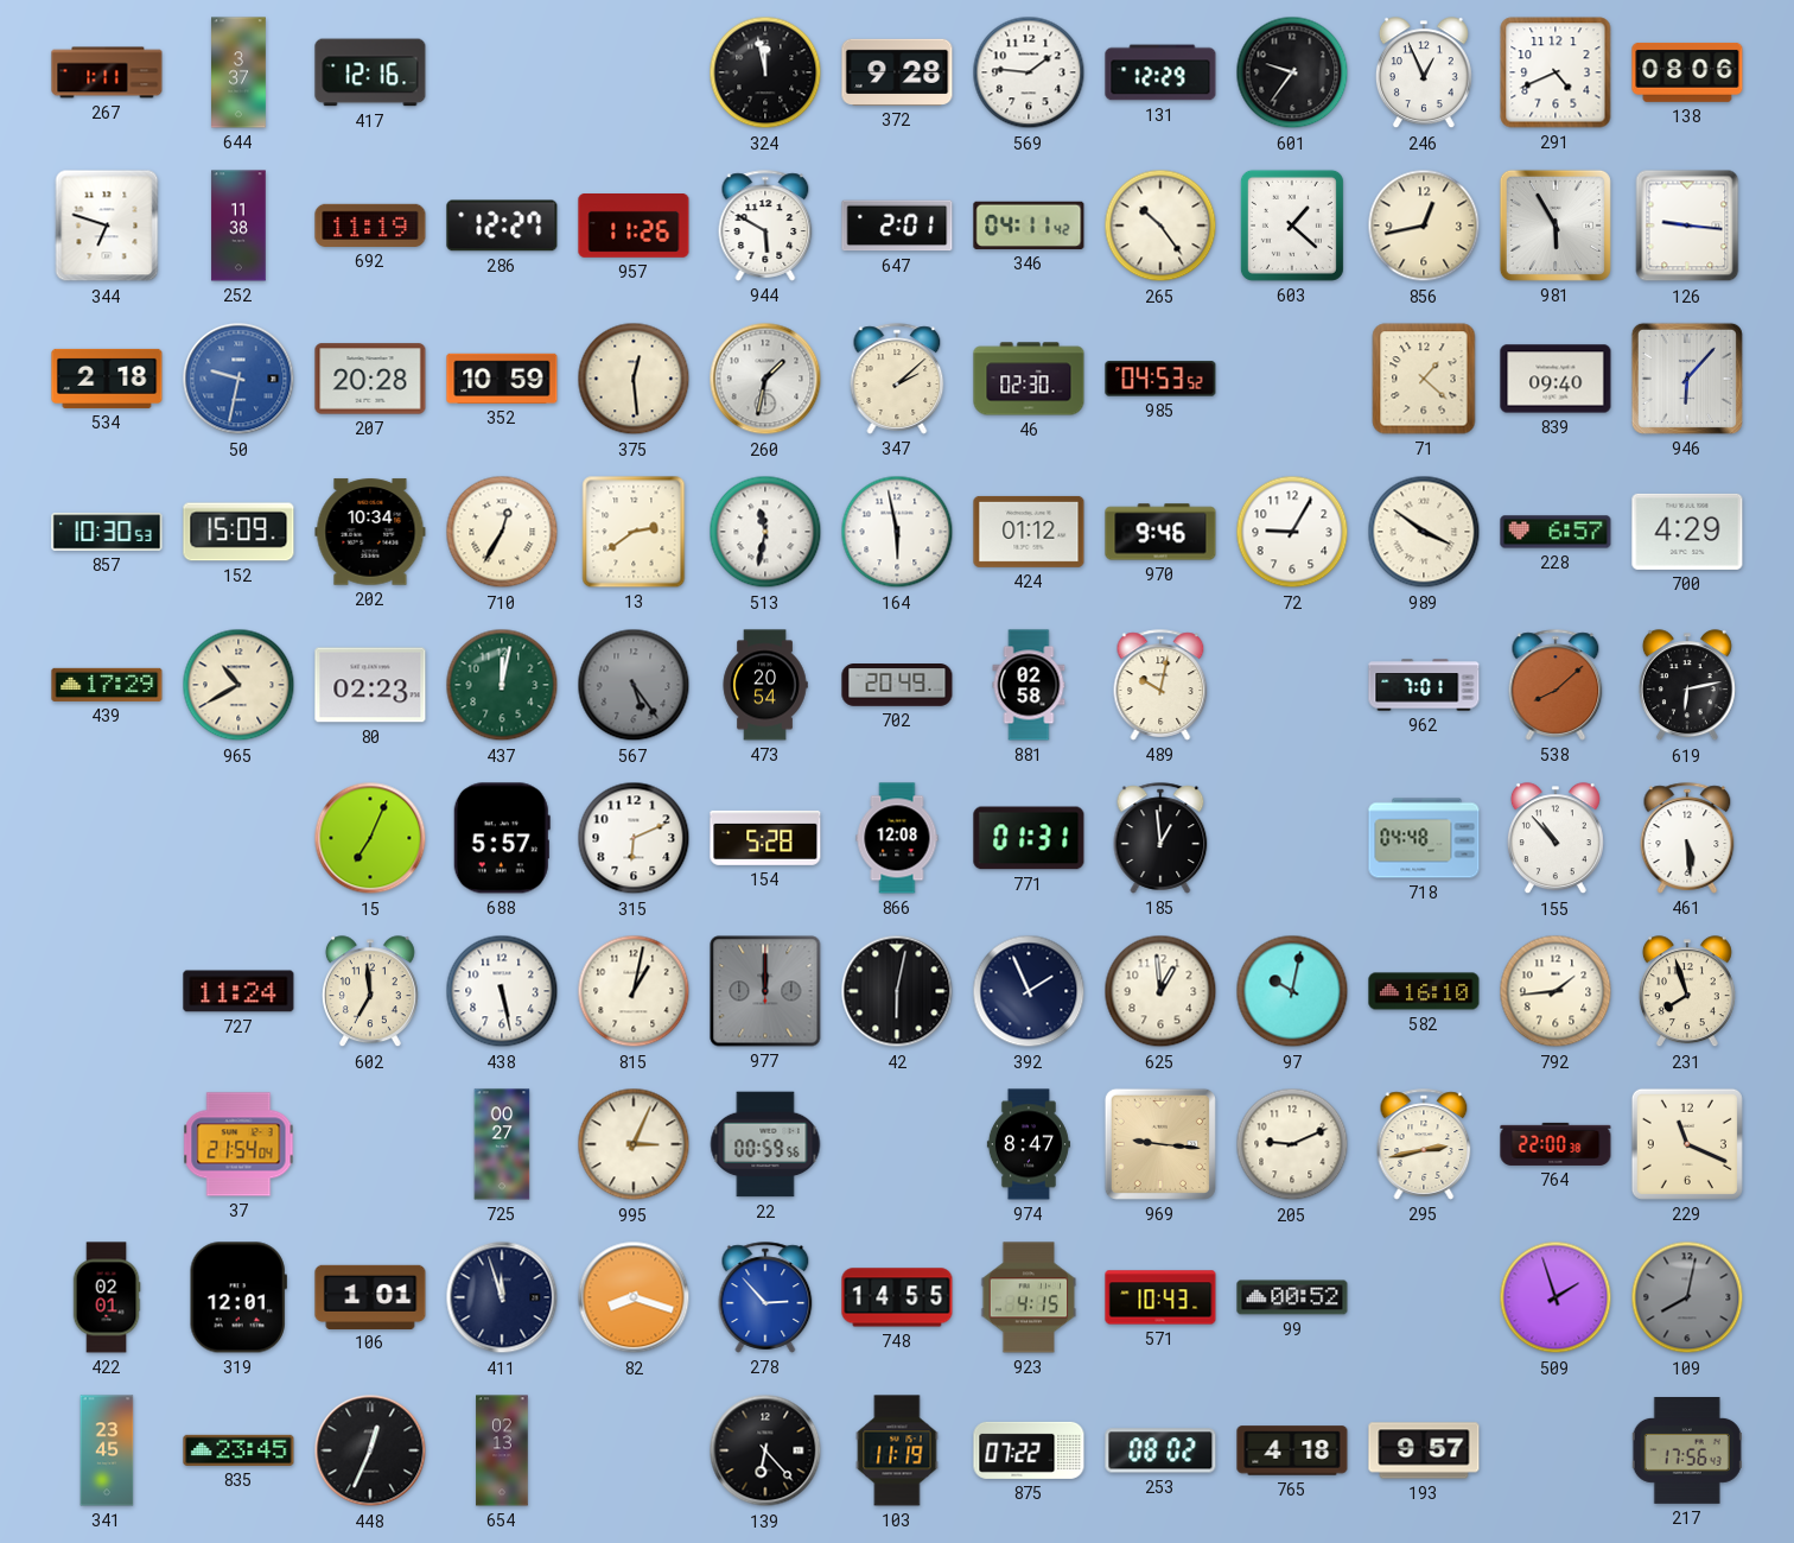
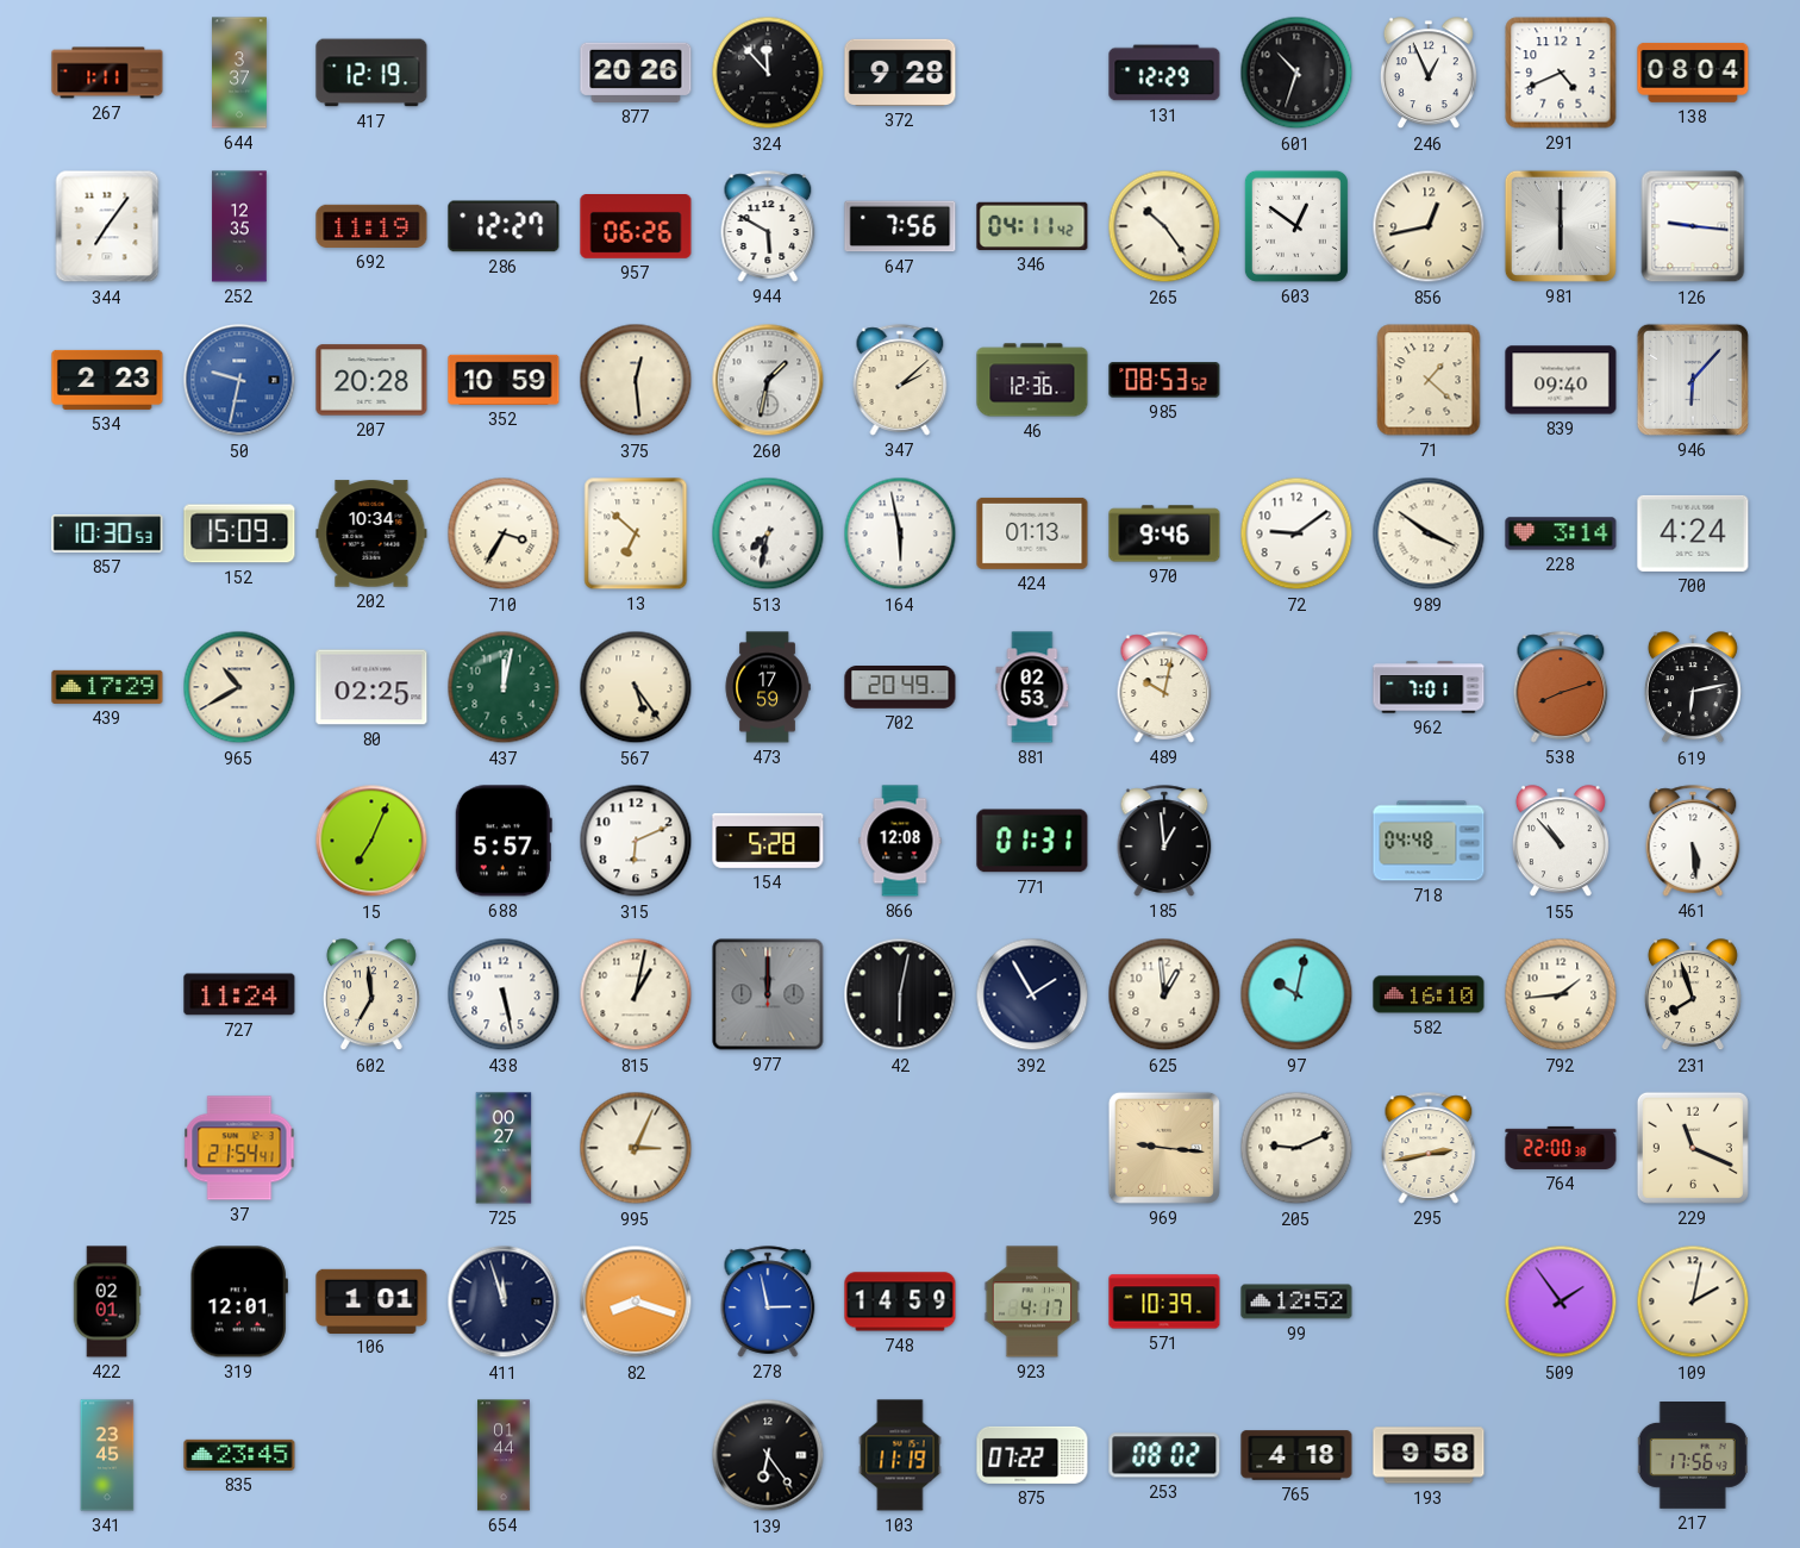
417: 12:16 -> 12:19 (371, 73)
877: none -> 20:26 (636, 73)
324: 11:58 -> 11:53 (768, 73)
569: 1:46 -> none (1029, 72)
601: 9:36 -> 10:33 (1296, 73)
138: 08:06 -> 08:04 (1693, 73)
344: 6:48 -> 7:06 (107, 226)
252: 11:38 -> 12:35 (239, 226)
957: 11:26 -> 06:26 (636, 227)
647: 2:01 -> 7:56 (900, 226)
603: 1:22 -> 12:51 (1296, 226)
981: 5:55 -> 6:00 (1561, 226)
534: 2:18 -> 2:23 (107, 380)
46: 02:30 -> 12:36 (1032, 380)
985: 04:53 -> 08:53 (1164, 380)
710: 12:35 -> 3:35 (504, 533)
13: 2:39 -> 6:52 (636, 533)
513: 11:32 -> 7:32 (768, 533)
424: 01:12 -> 01:13 (1032, 533)
72: 9:05 -> 9:09 (1296, 533)
228: 6:57 -> 3:14 (1561, 533)
700: 4:29 -> 4:24 (1693, 533)
80: 02:23 -> 02:25 (371, 687)
567 dial: grey -> cream (636, 687)
473: 20:54 -> 17:59 (768, 687)
881: 02:58 -> 02:53 (1032, 687)
538: 8:08 -> 8:12 (1561, 687)
392: 1:56 -> 1:55 (1032, 994)
37: 21:54:04 -> 21:54:41 (239, 1148)
22: 00:59 -> none (765, 1144)
974: 8:47 -> none (1029, 1144)
278: 2:53 -> 2:58 (768, 1302)
748: 14:55 -> 14:59 (900, 1302)
923: 4:15 -> 4:17 (1032, 1302)
571: 10:43 -> 10:39 (1164, 1302)
99: 00:52 -> 12:52 (1296, 1302)
509: 1:57 -> 1:54 (1561, 1302)
109: 8:02 -> 2:02 (1693, 1302)
109 dial: grey -> cream (1693, 1302)
448: 12:34 -> none (370, 1450)
654: 02:13 -> 01:44 (504, 1455)
139: 6:23 -> 6:24 (768, 1455)
193: 9:57 -> 9:58 (1429, 1455)
